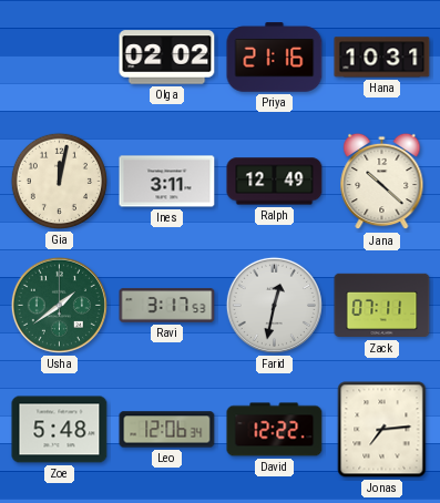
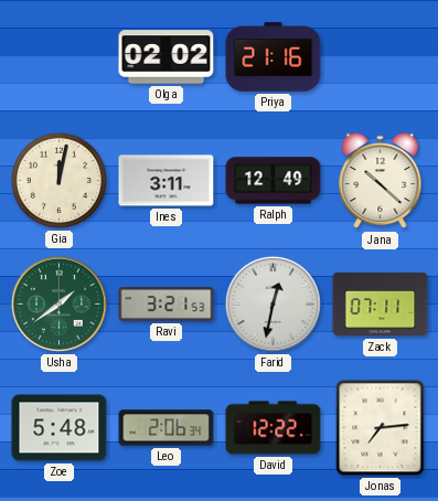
Hana: 10:31 -> none (382, 58)
Ravi: 3:17 -> 3:21 (167, 305)
Leo: 12:06 -> 2:06 (167, 428)
